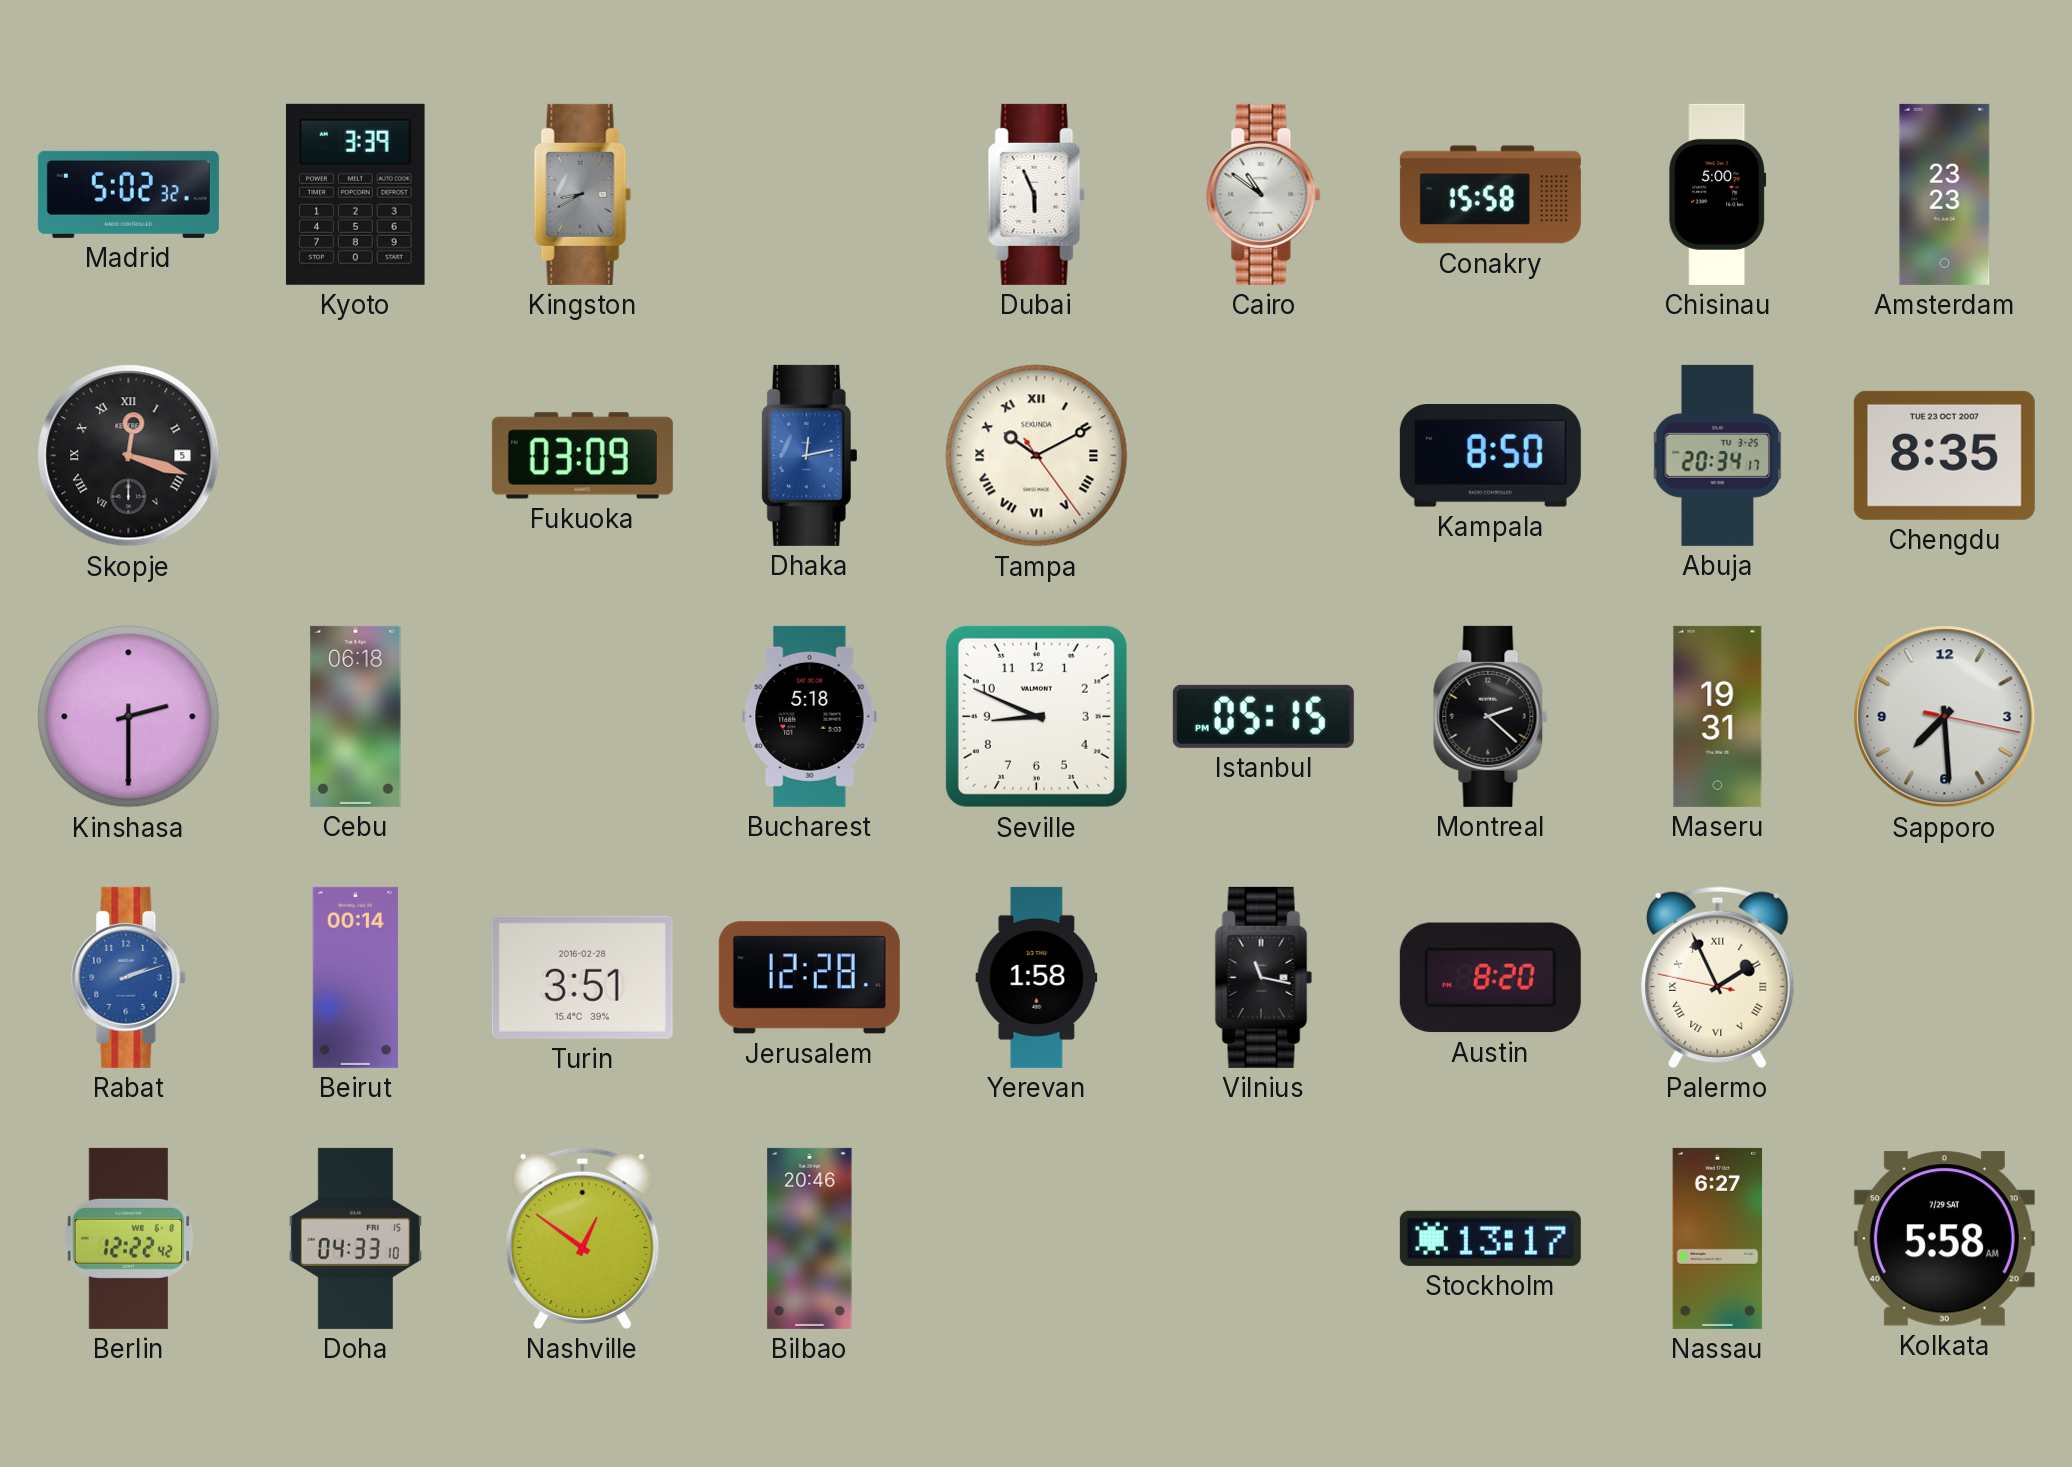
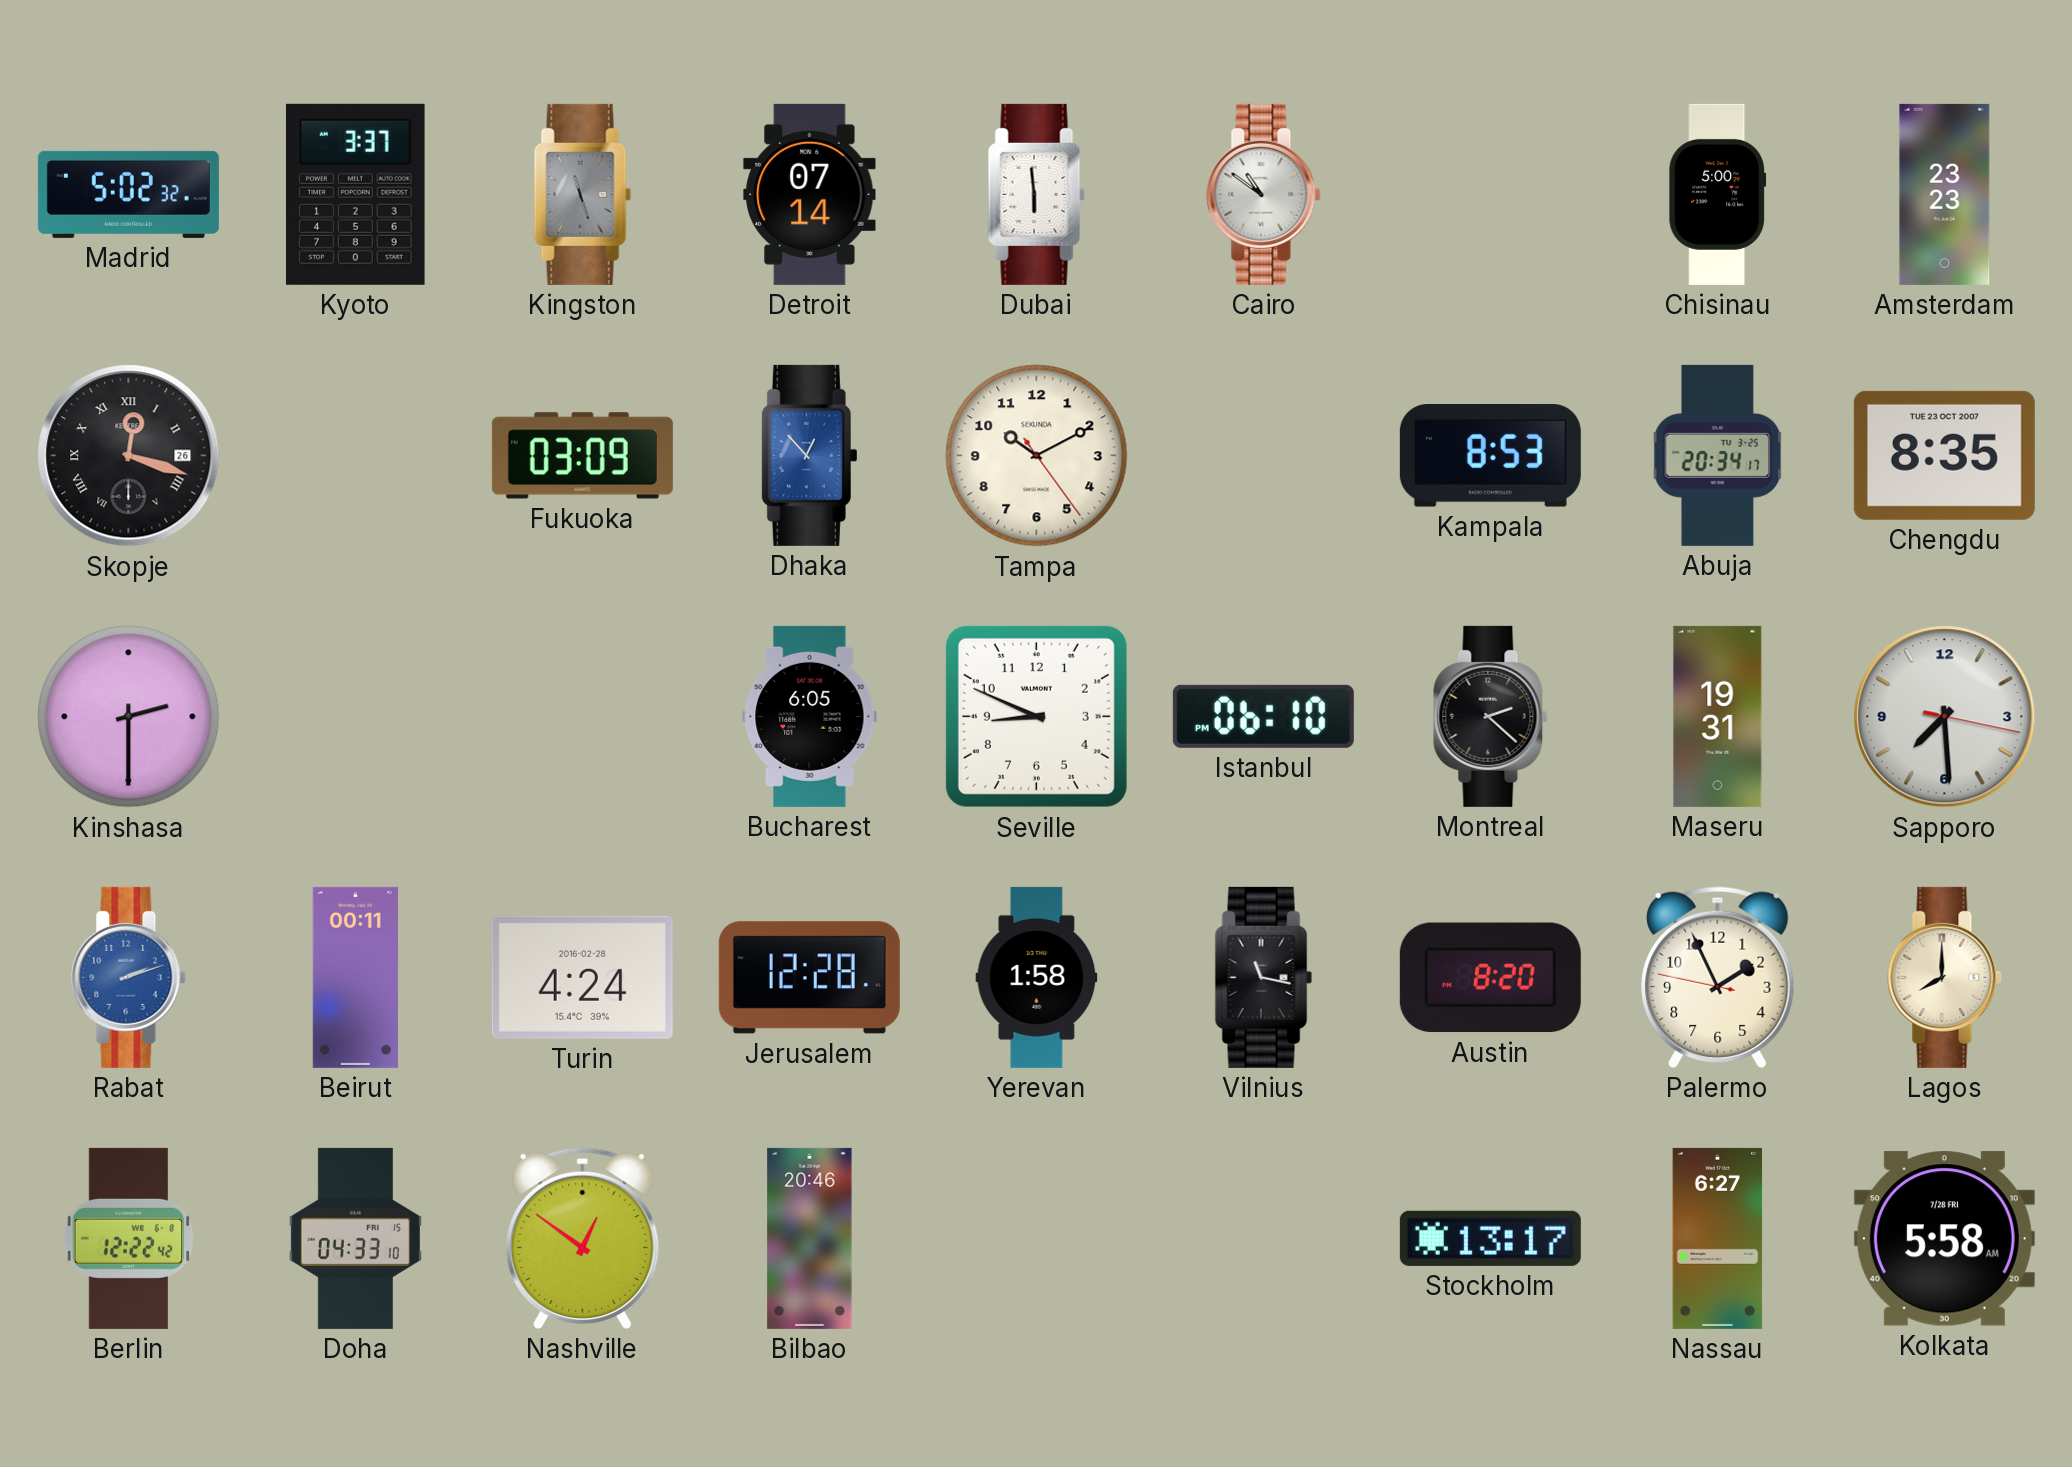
Kyoto: 3:39 -> 3:37 (355, 194)
Kingston: 8:40 -> 11:27 (583, 194)
Detroit: none -> 07:14 (810, 194)
Dubai: 5:56 -> 5:59 (1037, 194)
Conakry: 15:58 -> none (1490, 195)
Skopje date: 5 -> 26 (129, 456)
Dhaka: 12:13 -> 12:53 (809, 455)
Tampa numerals: Roman -> Arabic (1037, 456)
Kampala: 8:50 -> 8:53 (1490, 456)
Cebu: 06:18 -> none (356, 716)
Bucharest: 5:18 -> 6:05 (810, 716)
Istanbul: 05:15 -> 06:10 (1263, 716)
Beirut: 00:14 -> 00:11 (355, 977)
Turin: 3:51 -> 4:24 (582, 977)
Palermo numerals: Roman -> Arabic (1718, 977)
Lagos: none -> 8:00 (1945, 977)
Kolkata date: 7/29 SAT -> 7/28 FRI (1944, 1239)
